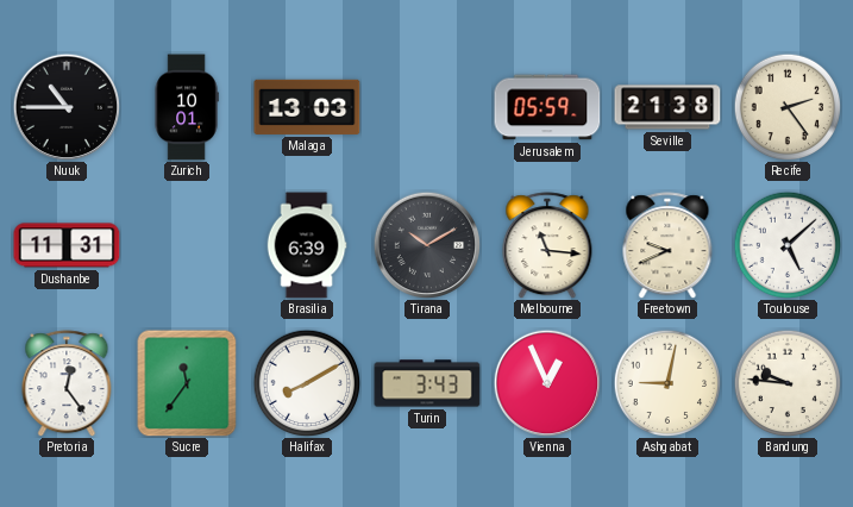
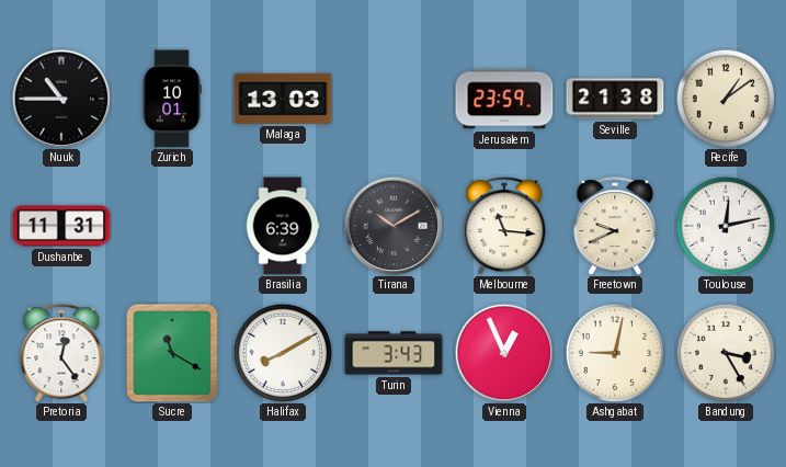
Jerusalem: 05:59 -> 23:59 (504, 99)
Recife: 2:24 -> 1:09 (726, 99)
Toulouse: 5:08 -> 12:13 (726, 226)
Sucre: 11:36 -> 11:20 (172, 353)
Bandung: 9:46 -> 3:25 (726, 353)
